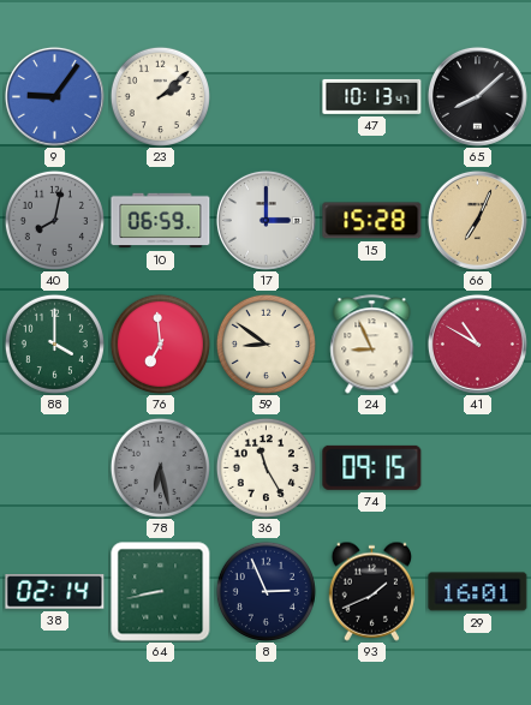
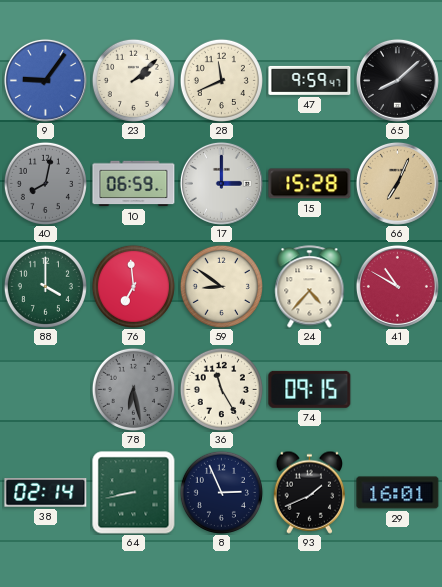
28: none -> 11:41 (221, 80)
47: 10:13 -> 9:59 (310, 80)
24: 8:56 -> 4:37 (310, 287)
